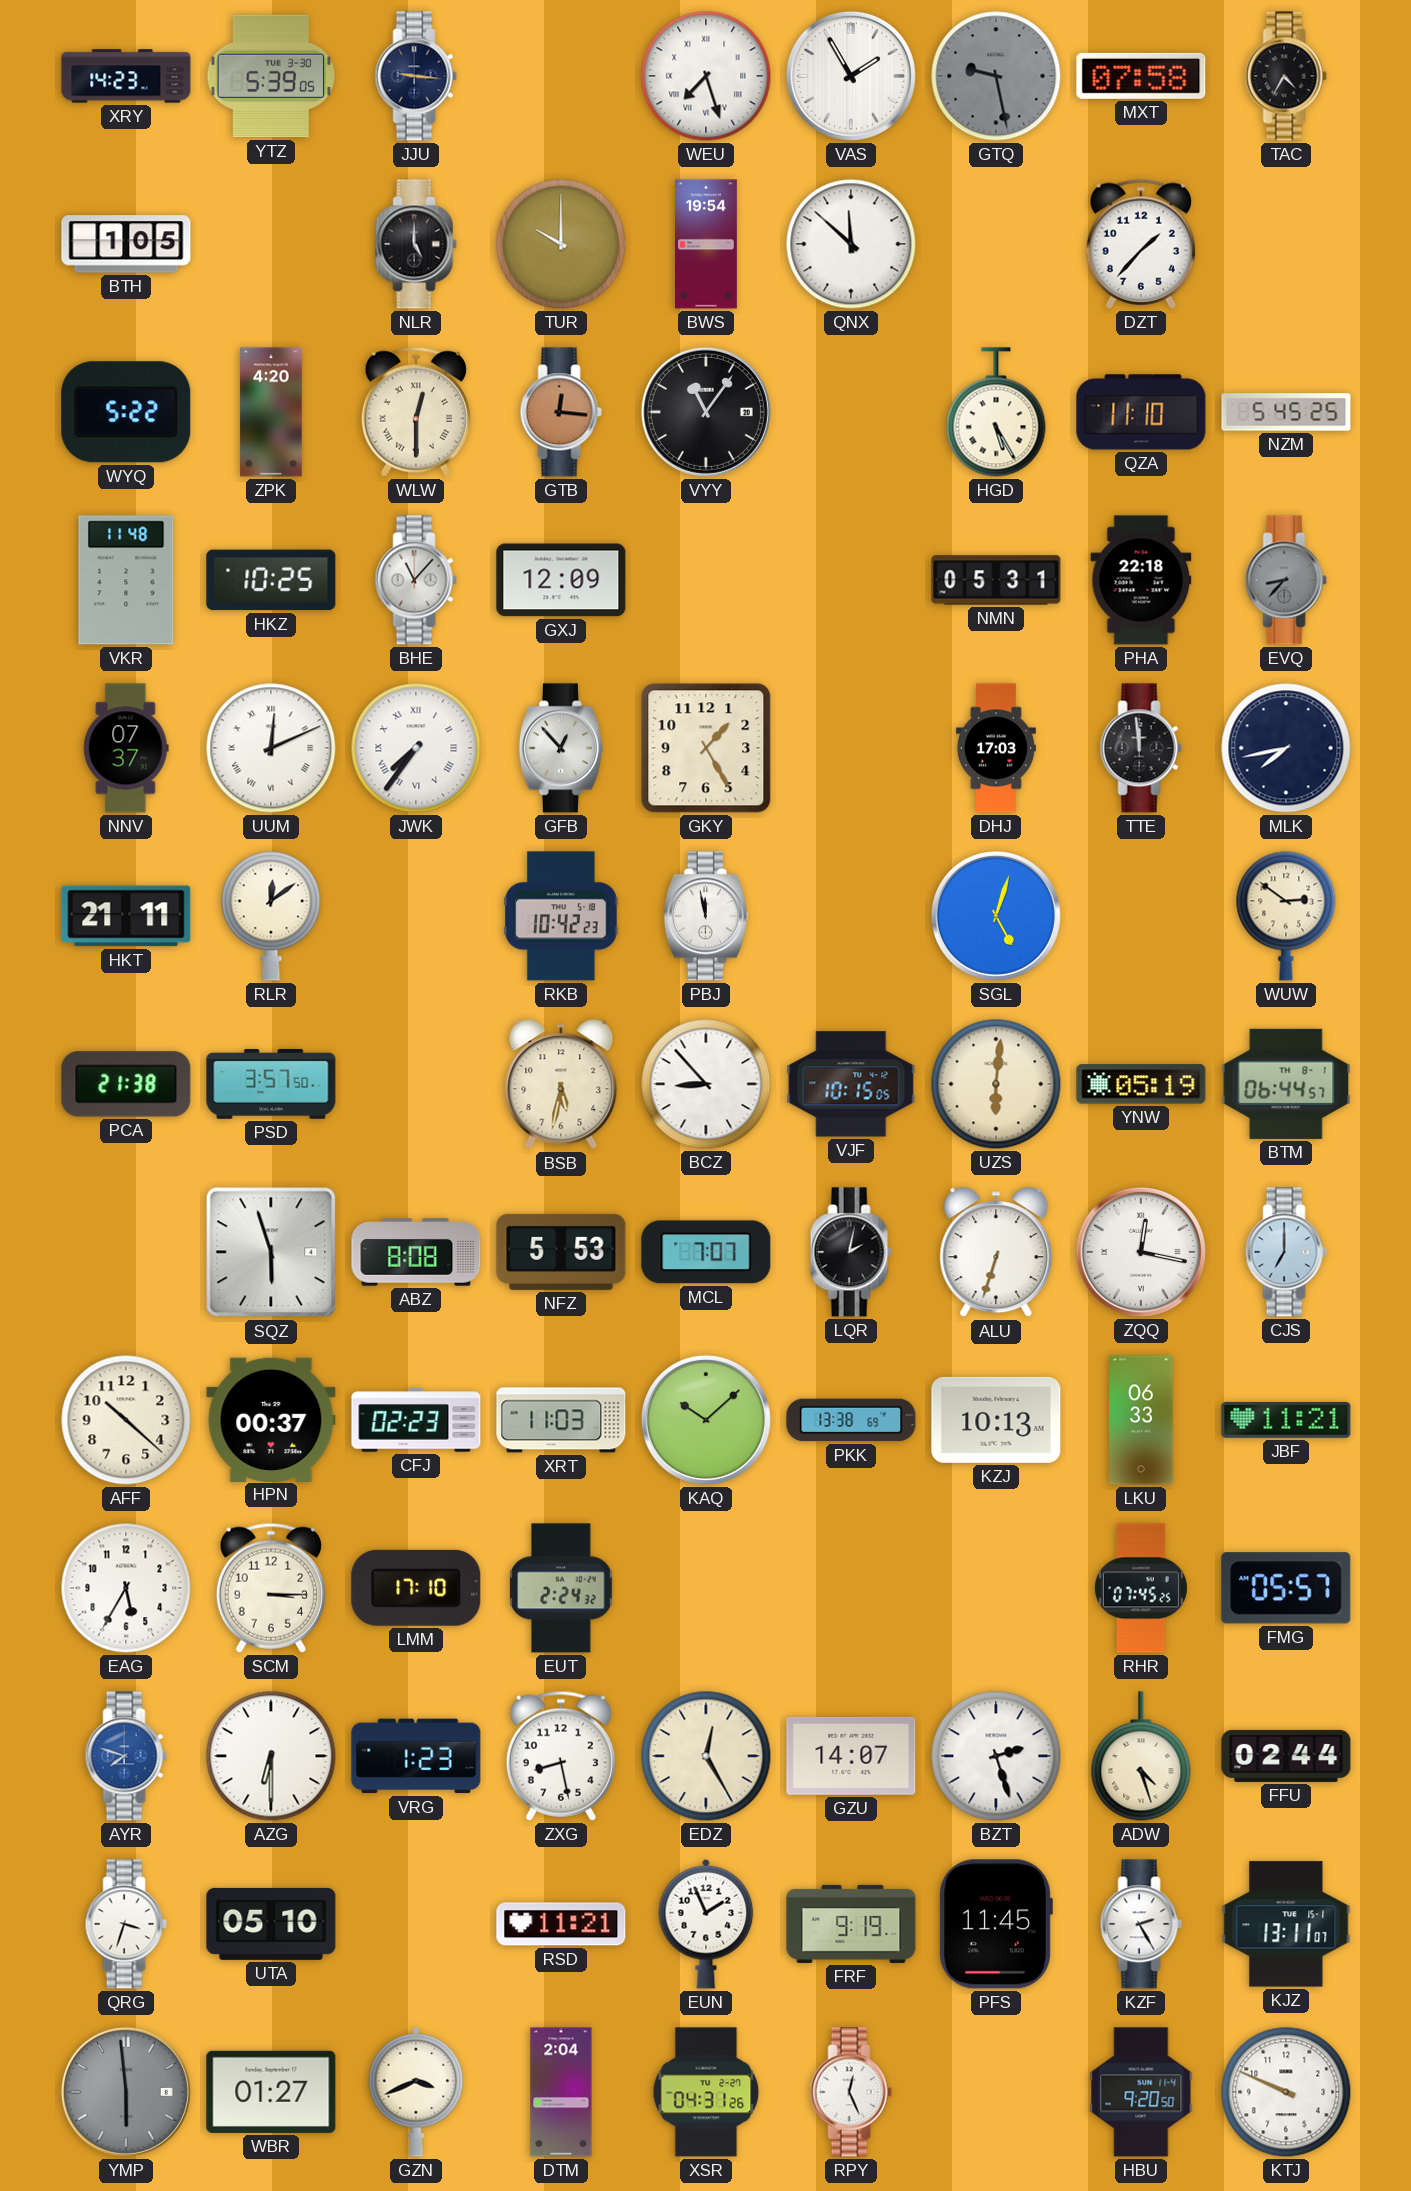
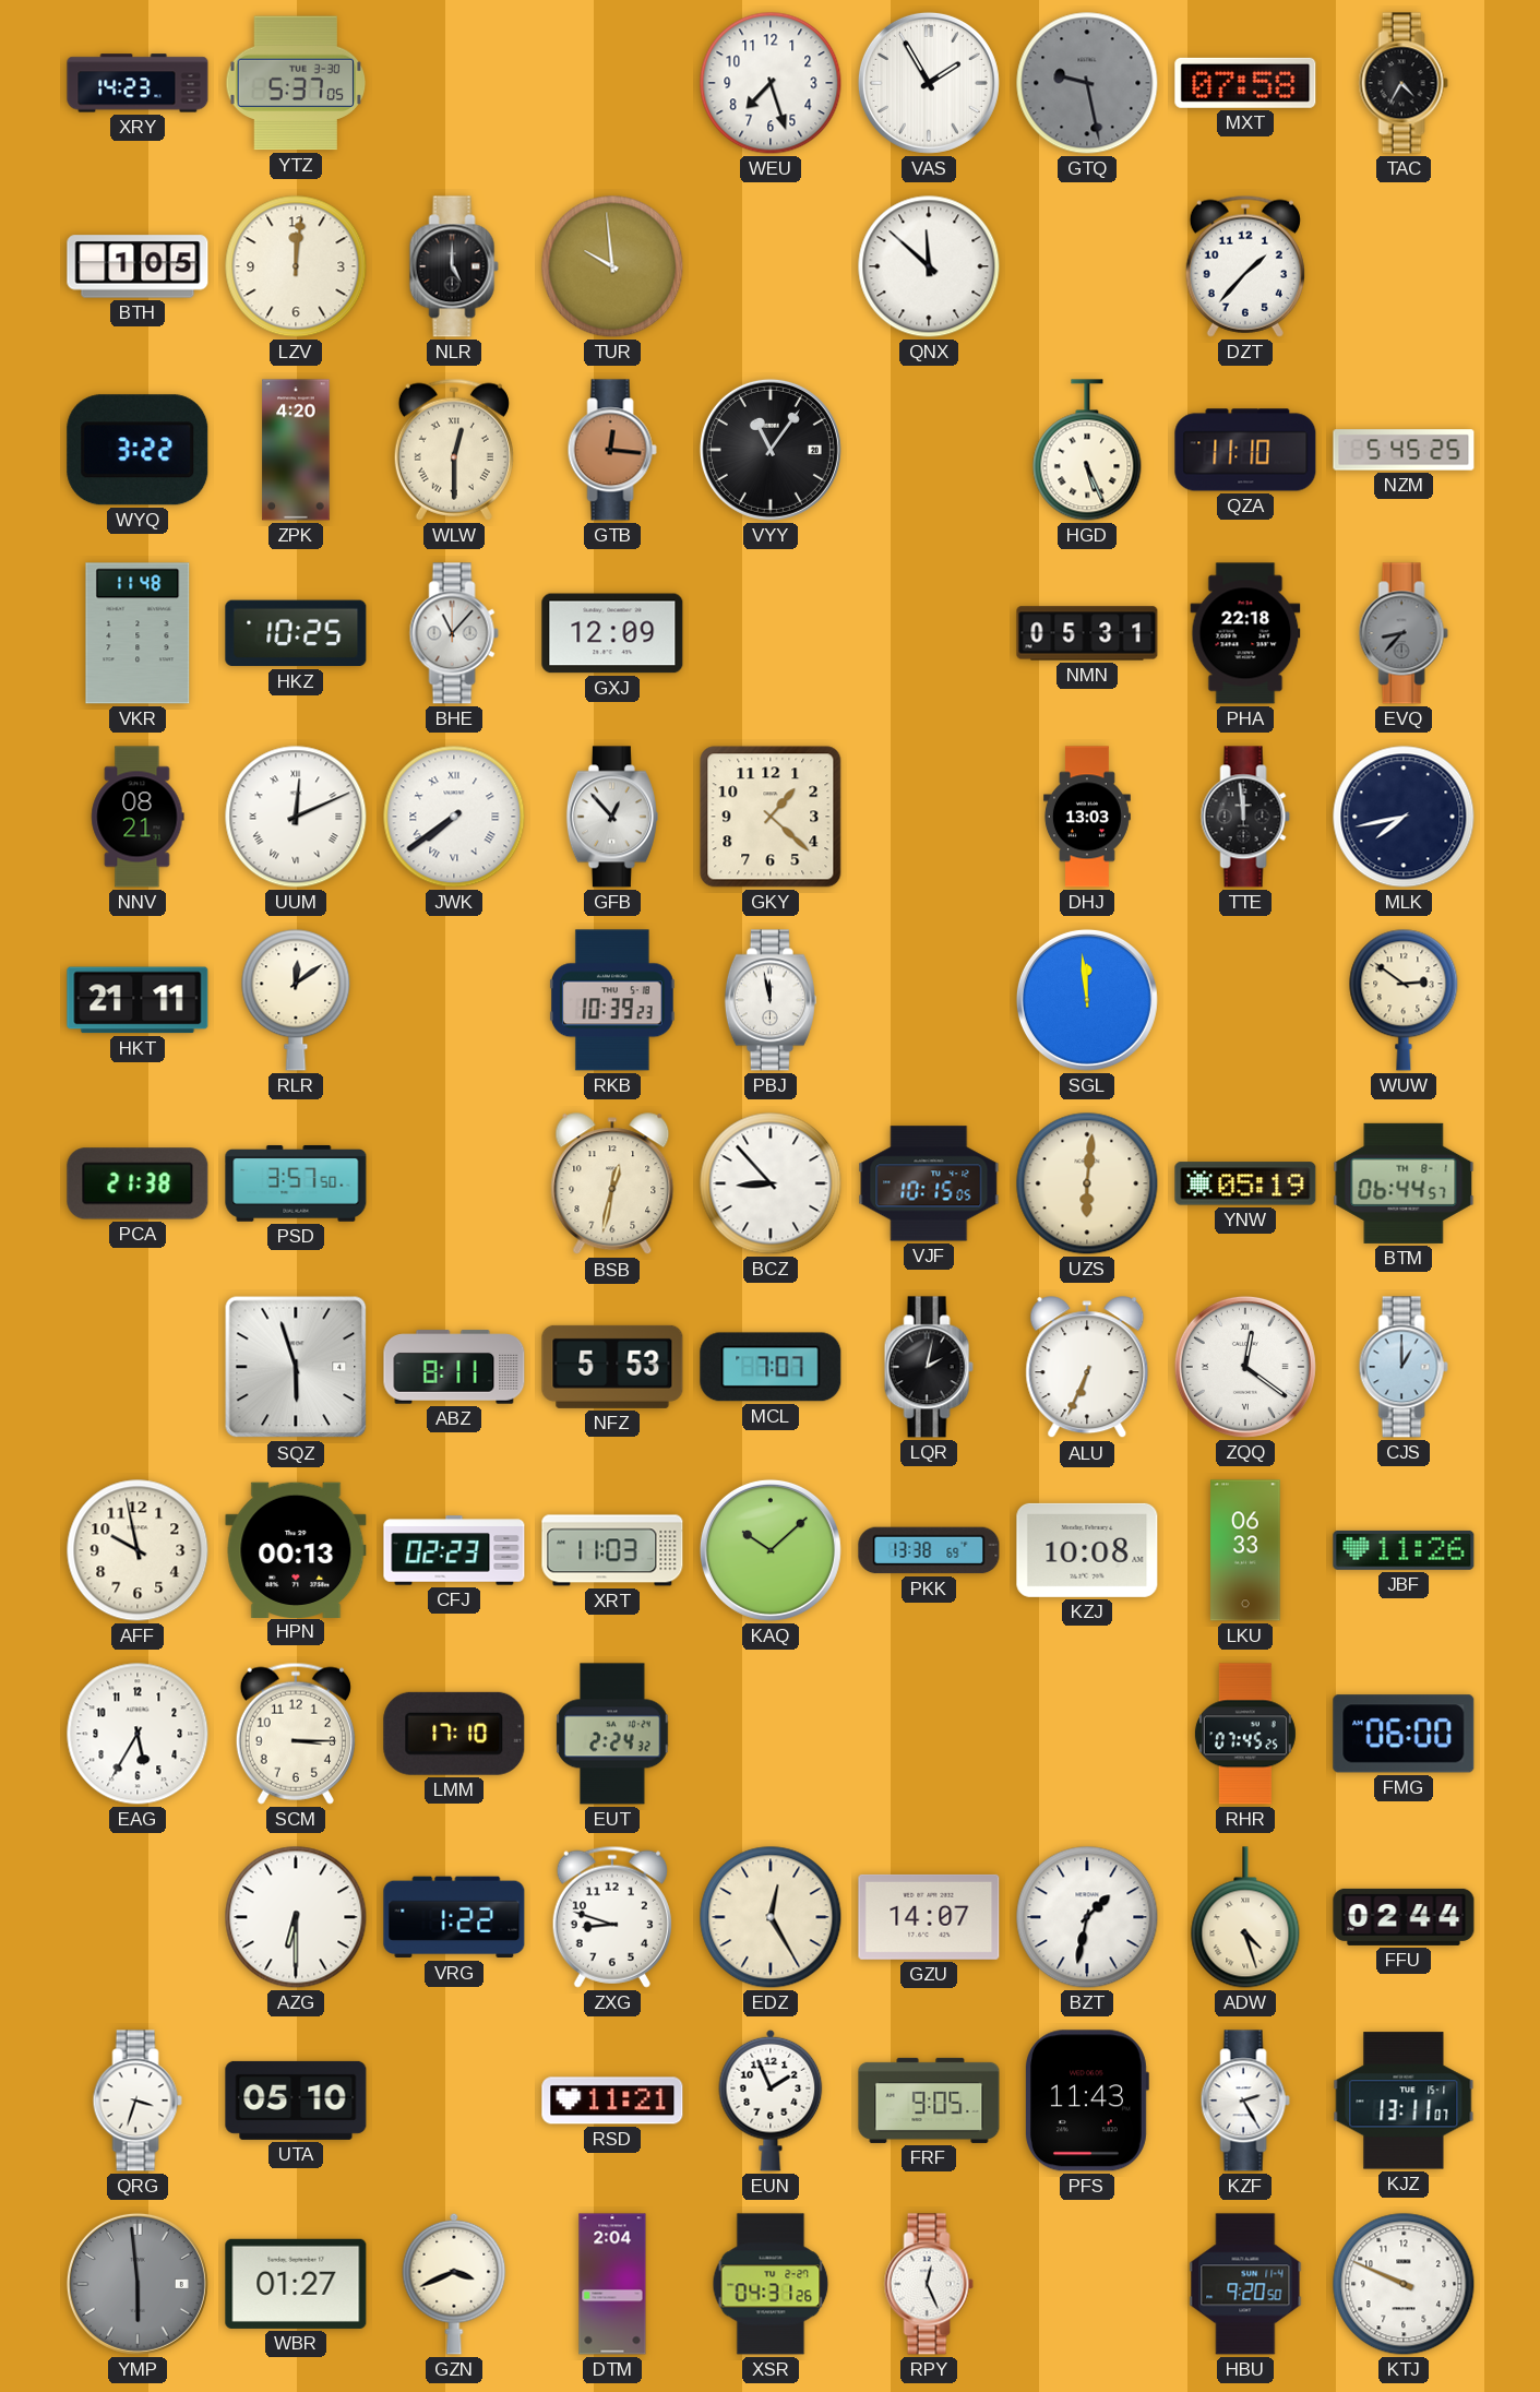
YTZ: 5:39 -> 5:37 (296, 83)
JJU: 9:16 -> none (416, 76)
WEU numerals: Roman -> Arabic (771, 83)
LZV: none -> 12:01 (296, 266)
TUR: 10:00 -> 9:59 (612, 266)
BWS: 19:54 -> none (707, 244)
WYQ: 5:22 -> 3:22 (138, 450)
HGD: 5:25 -> 5:26 (1087, 450)
NNV: 07:37 -> 08:21 (138, 817)
JWK: 7:36 -> 7:39 (454, 817)
GKY: 1:25 -> 1:22 (771, 817)
DHJ: 17:03 -> 13:03 (1087, 817)
RKB: 10:42 -> 10:39 (612, 1000)
SGL: 5:03 -> 11:59 (1087, 1000)
BSB: 5:32 -> 12:32 (612, 1185)
ABZ: 8:08 -> 8:11 (454, 1367)
ALU: 6:33 -> 6:34 (1087, 1368)
ZQQ: 12:17 -> 12:21 (1245, 1367)
CJS: 7:00 -> 1:00 (1404, 1367)
AFF: 10:22 -> 9:58 (138, 1550)
HPN: 00:37 -> 00:13 (296, 1549)
KZJ: 10:13 -> 10:08 (1087, 1550)
JBF: 11:21 -> 11:26 (1404, 1550)
FMG: 05:57 -> 06:00 (1404, 1734)
AYR: 7:48 -> none (126, 1756)
VRG: 1:23 -> 1:22 (454, 1917)
ZXG: 8:28 -> 8:48 (612, 1917)
BZT: 2:27 -> 1:32 (1087, 1917)
FRF: 9:19 -> 9:05 (929, 2101)
PFS: 11:45 -> 11:43 (1086, 2101)
